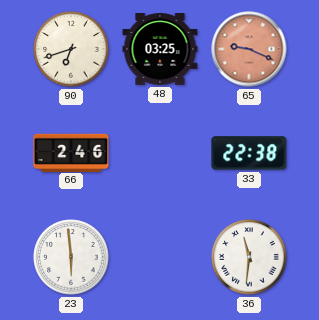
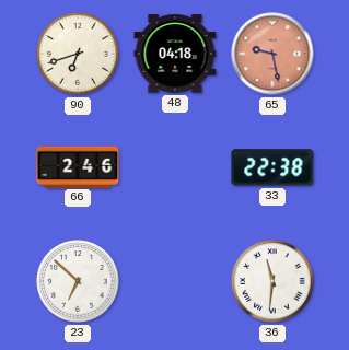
48: 03:25 -> 04:18 (175, 54)
65: 9:19 -> 9:28 (272, 54)
23: 5:59 -> 6:52 (78, 281)
